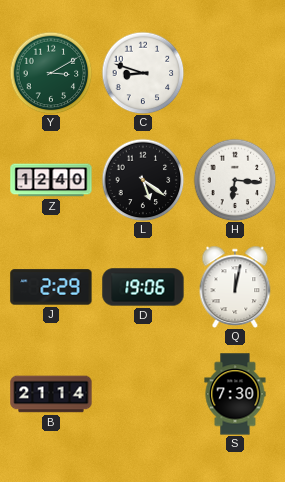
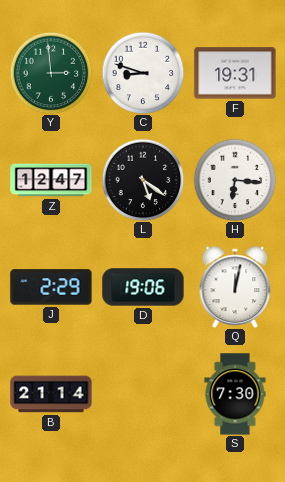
Y: 3:10 -> 2:59 (51, 73)
F: none -> 19:31 (235, 73)
Z: 12:40 -> 12:47 (51, 180)
